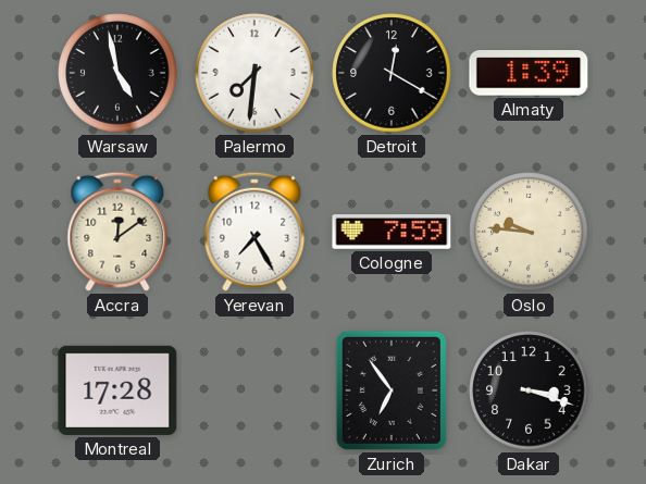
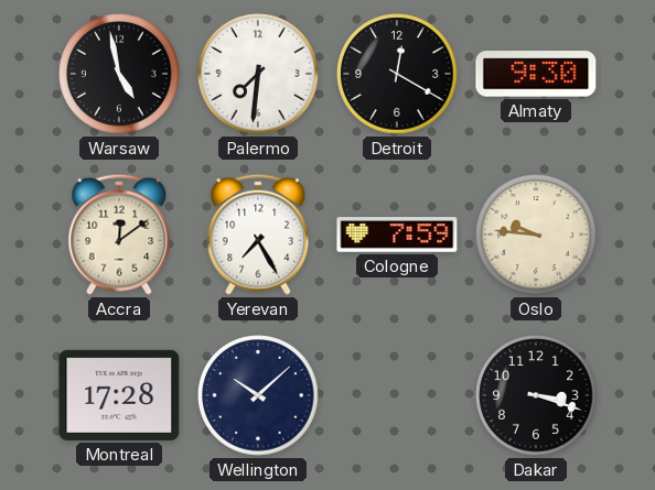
Almaty: 1:39 -> 9:30 (536, 74)
Wellington: none -> 10:08 (258, 395)
Zurich: 6:54 -> none (392, 390)
